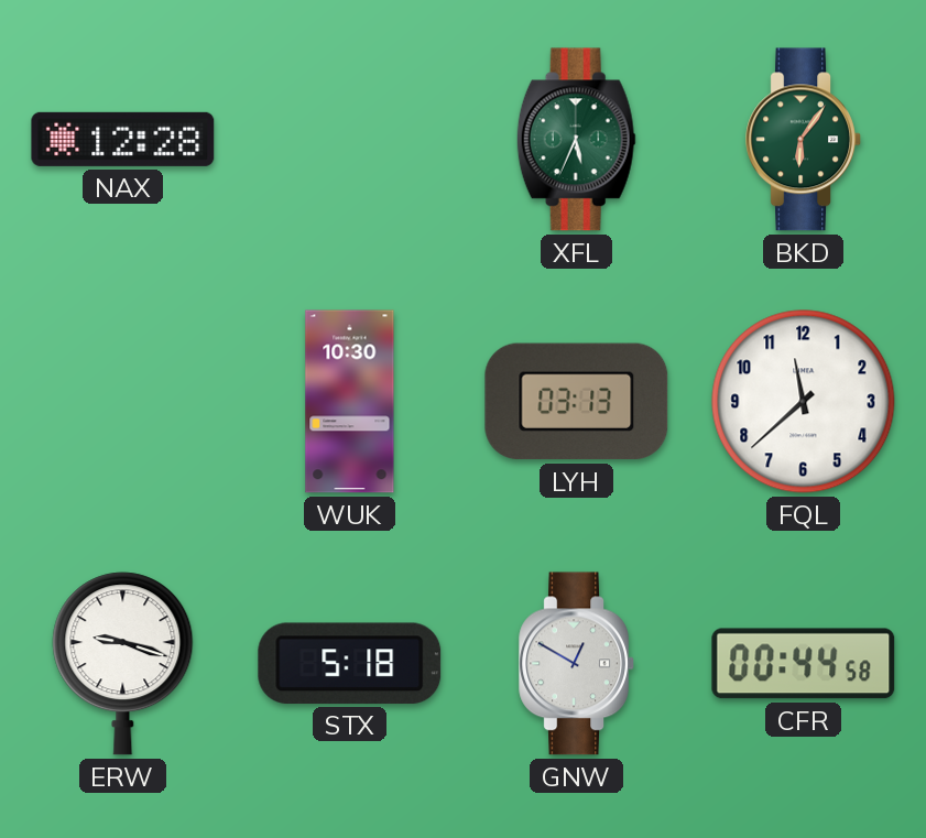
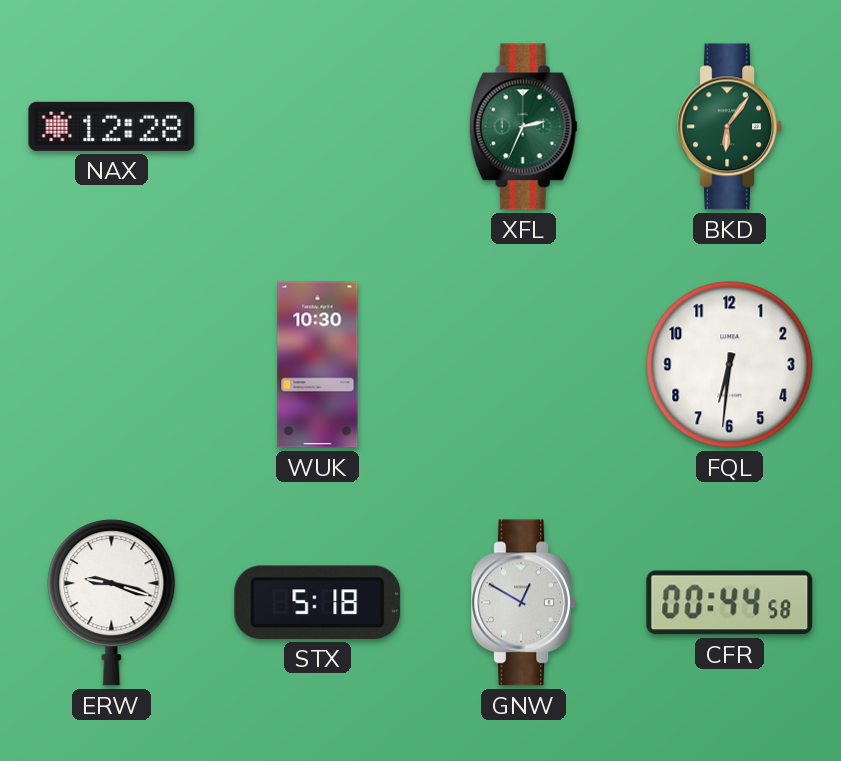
XFL: 5:34 -> 2:34 (523, 127)
LYH: 03:13 -> none (577, 402)
FQL: 11:38 -> 6:31 (730, 365)
